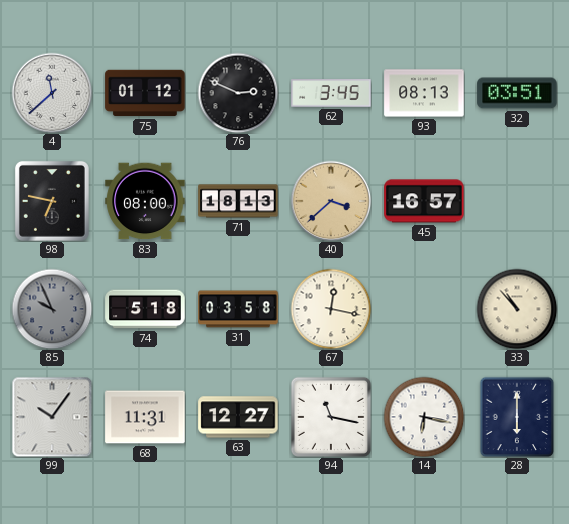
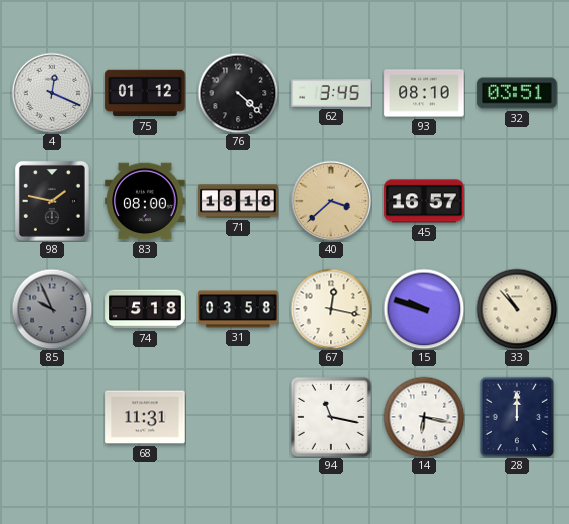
4: 11:38 -> 12:19 (52, 93)
76: 2:49 -> 4:22 (238, 93)
93: 08:13 -> 08:10 (424, 93)
98: 6:47 -> 1:47 (52, 201)
71: 18:13 -> 18:18 (238, 201)
15: none -> 9:48 (424, 309)
99: 10:06 -> none (52, 417)
63: 12:27 -> none (238, 417)
28: 6:00 -> 12:00 (517, 417)
